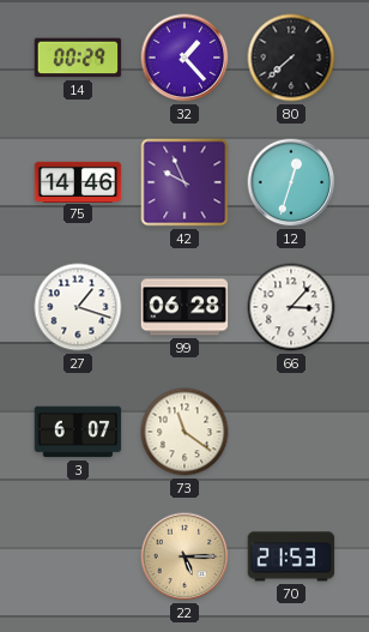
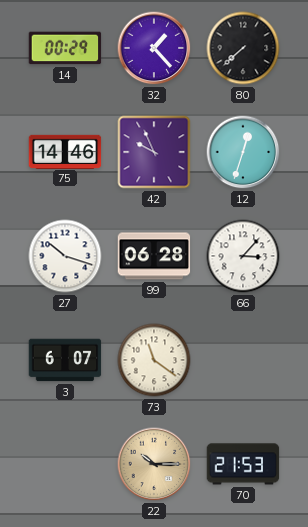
27: 1:18 -> 10:18 (65, 256)
22: 5:15 -> 10:15 (154, 464)
